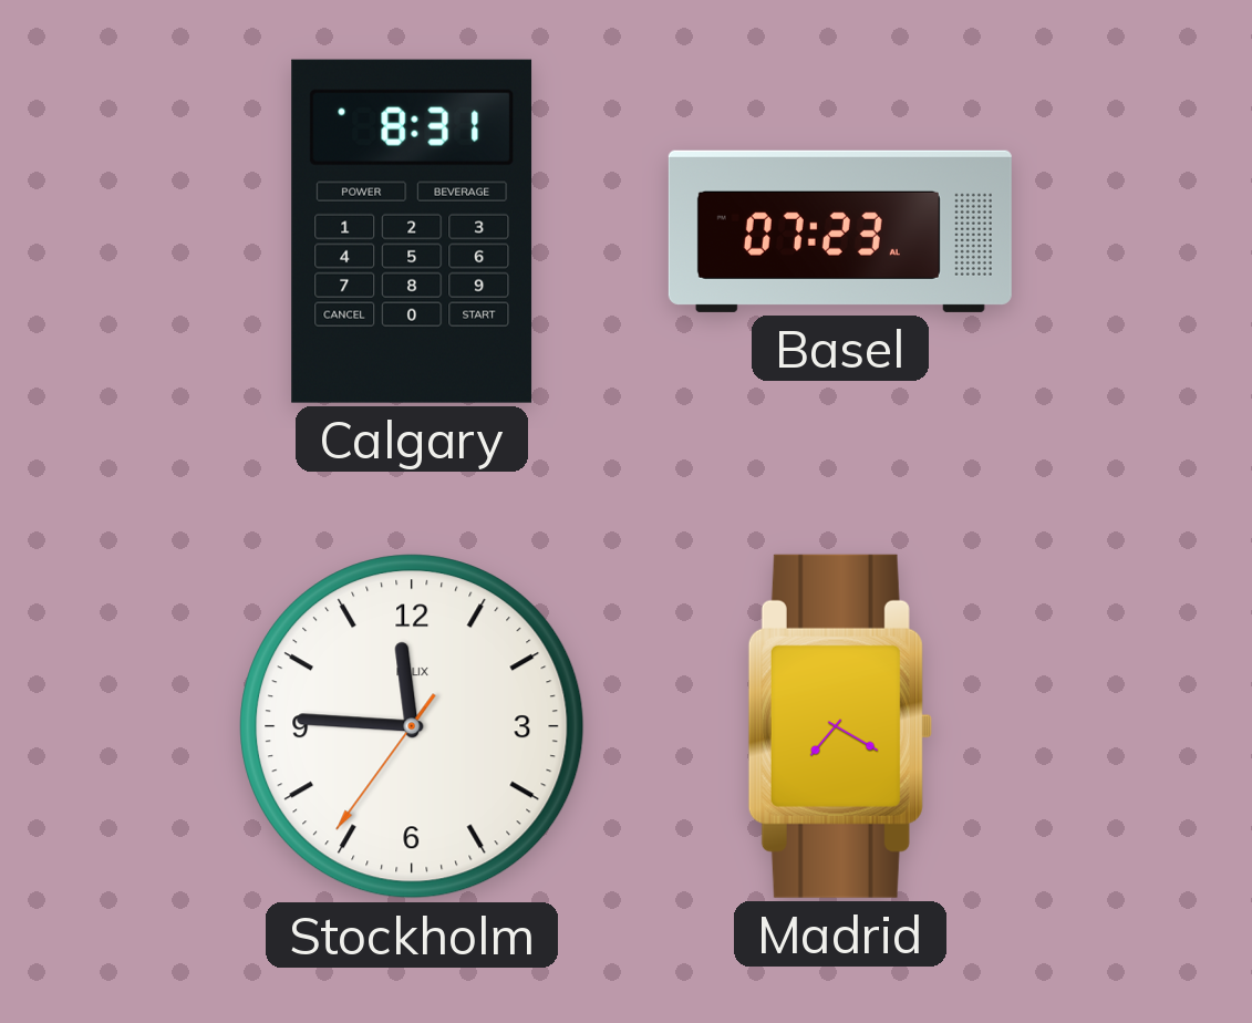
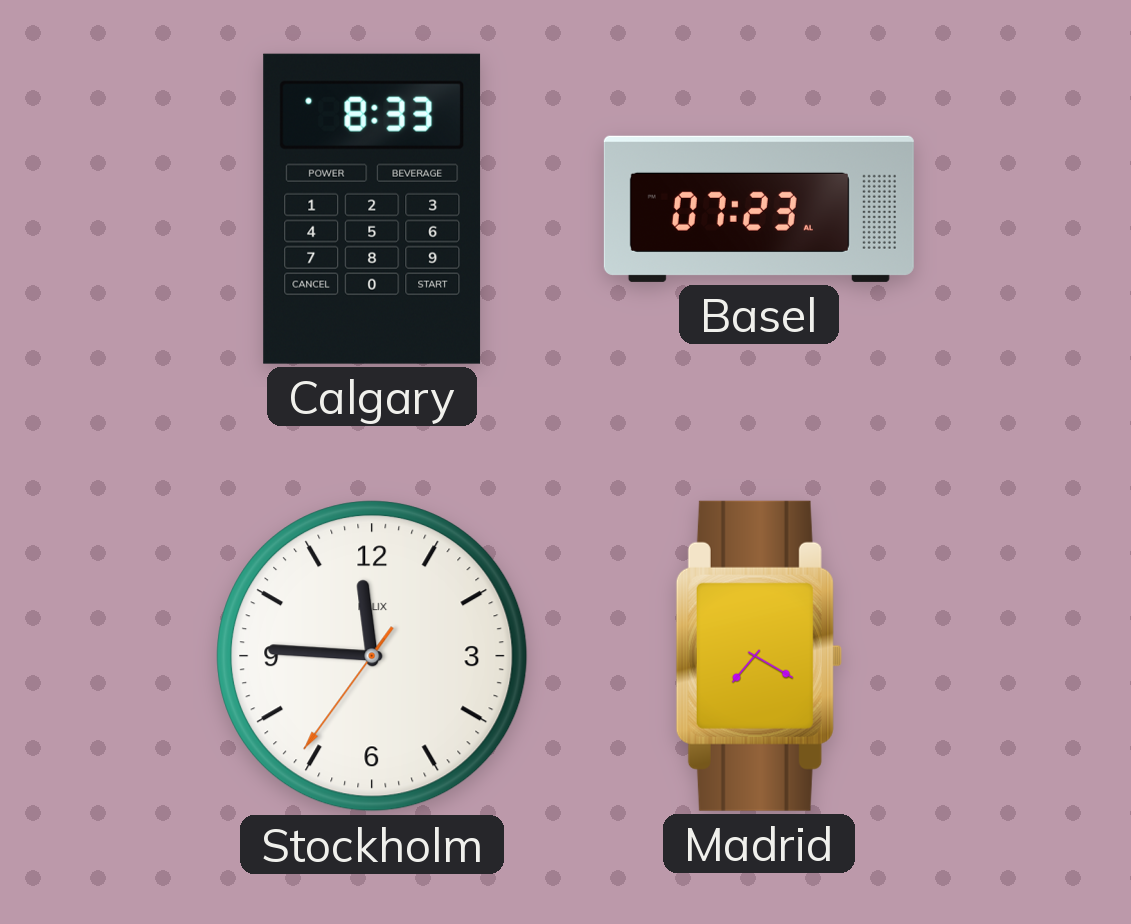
Calgary: 8:31 -> 8:33 (372, 209)
